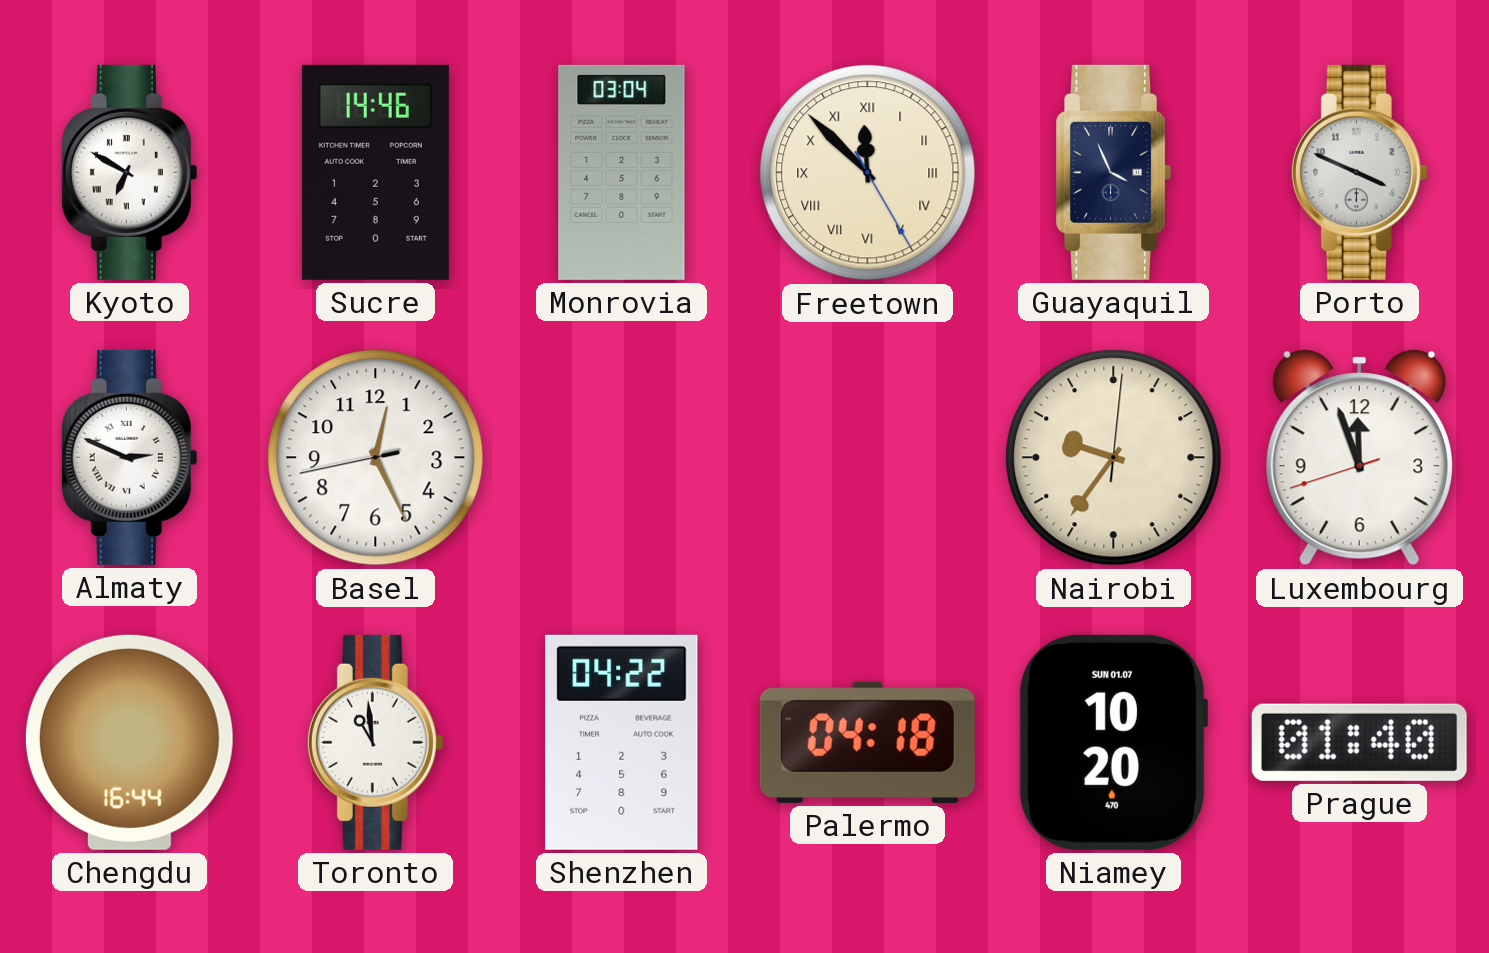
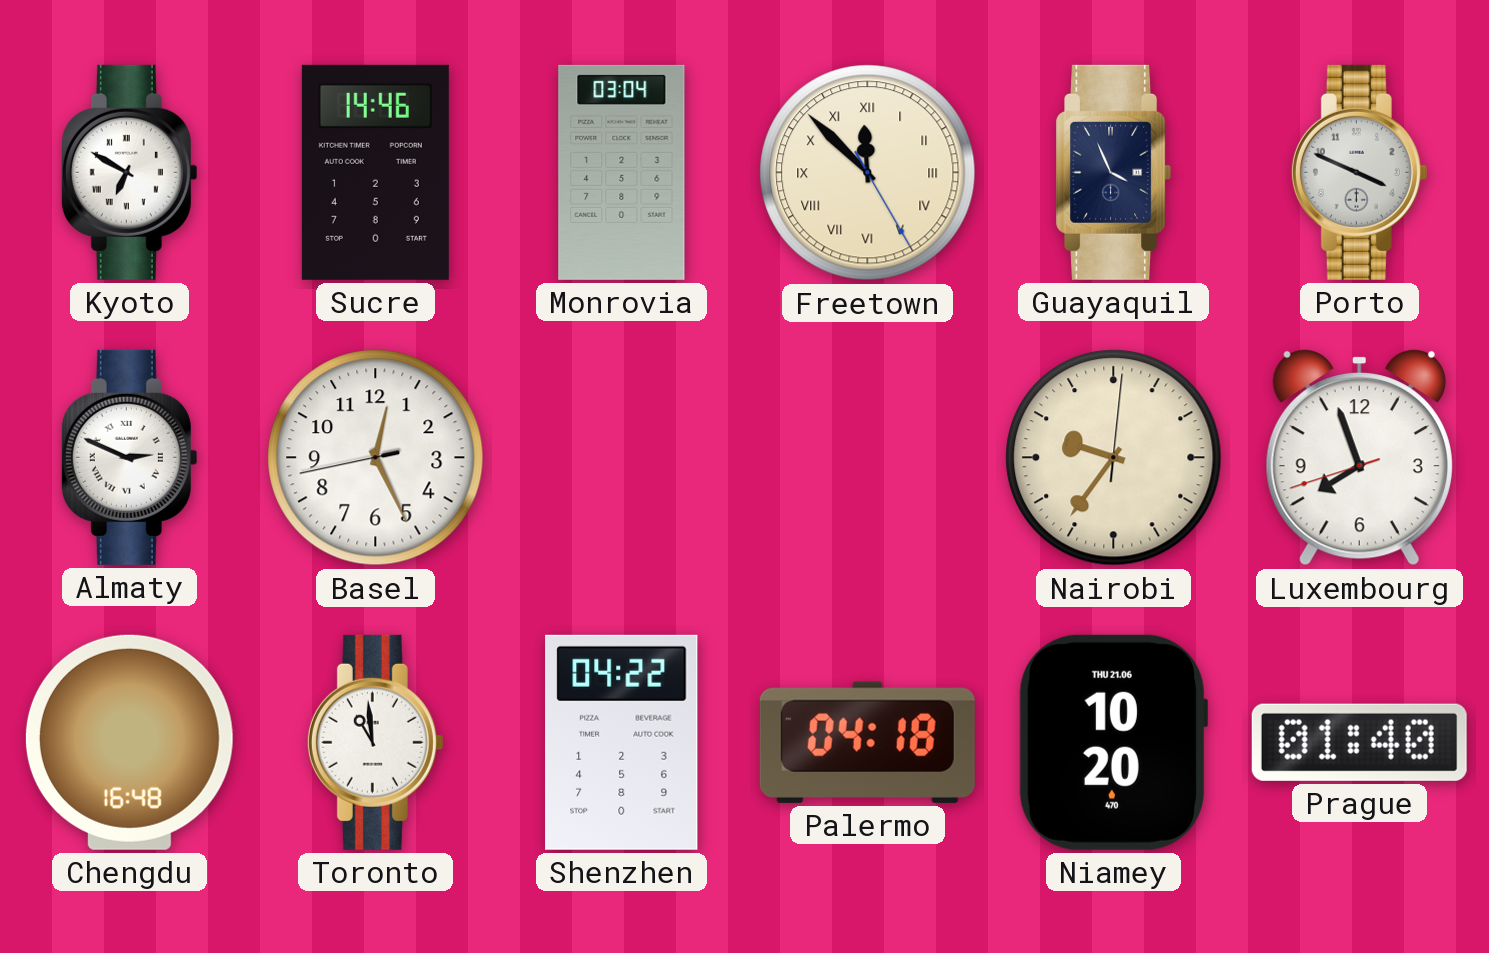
Luxembourg: 11:56 -> 7:56 (1359, 458)
Chengdu: 16:44 -> 16:48 (129, 742)
Niamey date: SUN 01.07 -> THU 21.06 (1112, 742)
